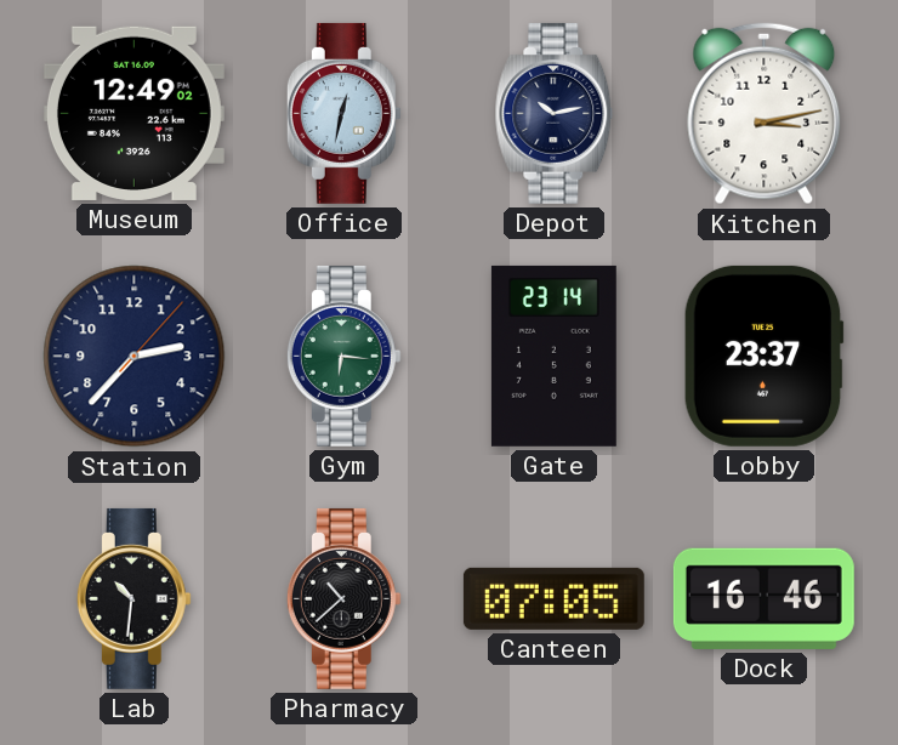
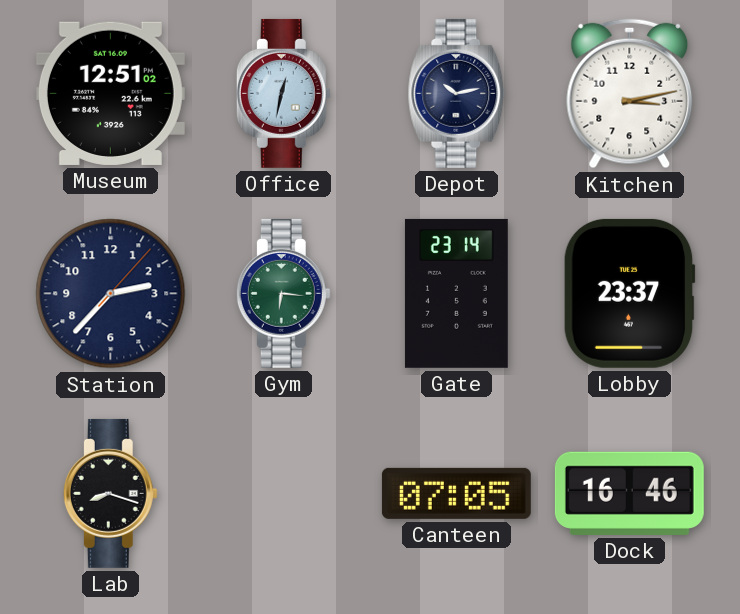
Museum: 12:49 -> 12:51 (110, 93)
Lab: 10:31 -> 8:18 (110, 493)
Pharmacy: 10:38 -> none (343, 598)
